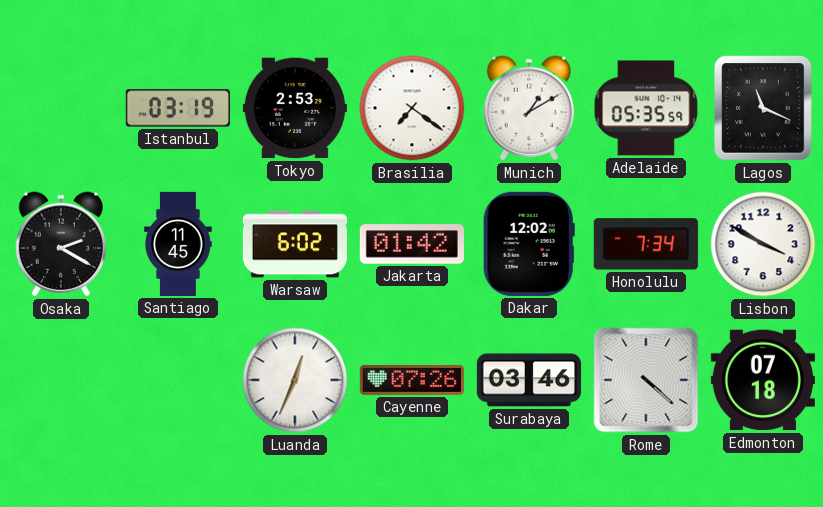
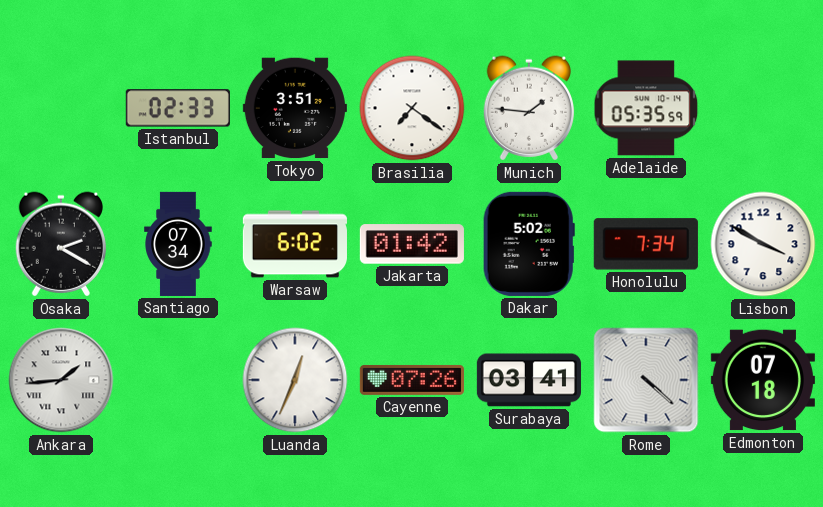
Istanbul: 03:19 -> 02:33 (178, 108)
Tokyo: 2:53 -> 3:51 (295, 108)
Munich: 1:10 -> 1:46 (528, 108)
Lagos: 11:19 -> none (763, 108)
Santiago: 11:45 -> 07:34 (178, 244)
Dakar: 12:02 -> 5:02 (529, 244)
Ankara: none -> 1:44 (61, 380)
Surabaya: 03:46 -> 03:41 (529, 380)
